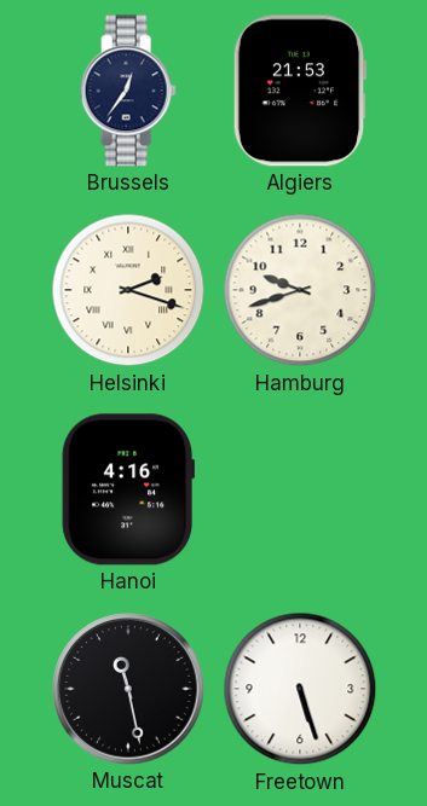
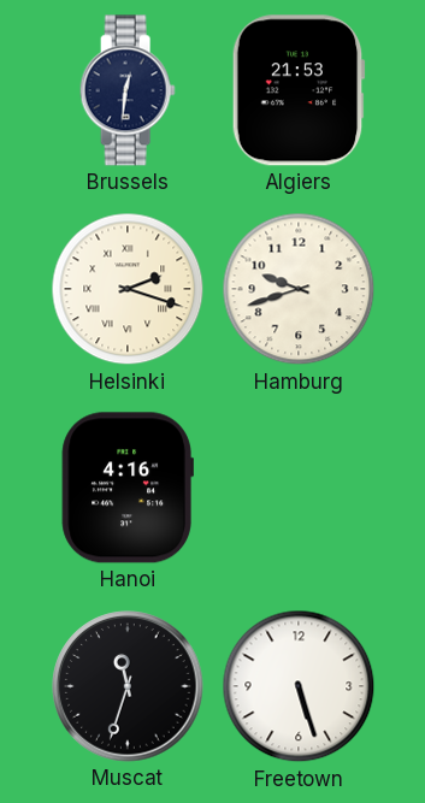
Brussels: 12:36 -> 12:31 (128, 90)
Muscat: 11:28 -> 11:33 (128, 686)
